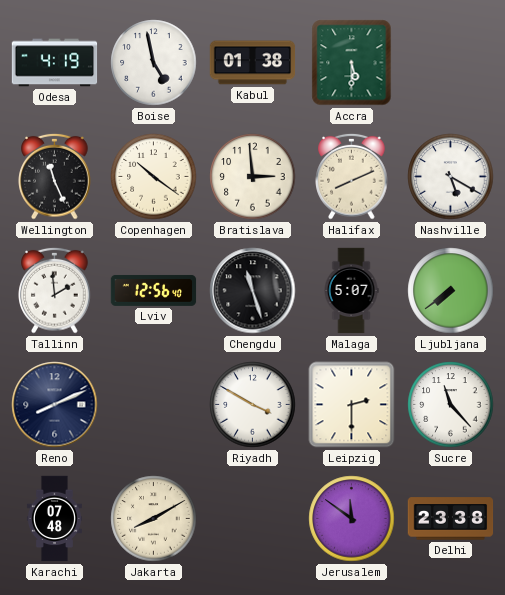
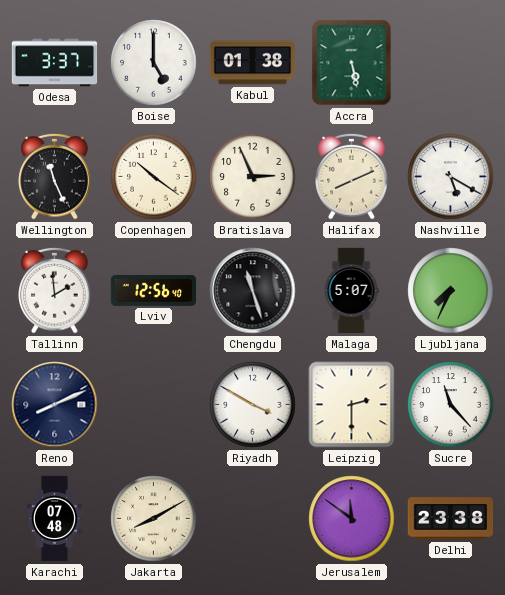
Odesa: 4:19 -> 3:37 (55, 63)
Boise: 4:58 -> 5:00 (154, 63)
Accra: 5:30 -> 5:28 (352, 63)
Bratislava: 2:59 -> 2:56 (253, 177)
Ljubljana: 7:39 -> 7:34 (451, 291)
